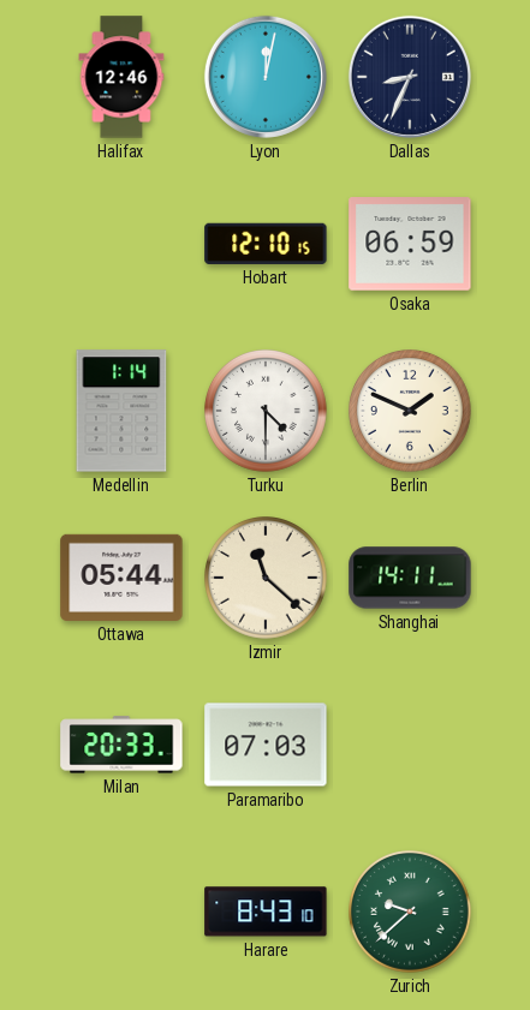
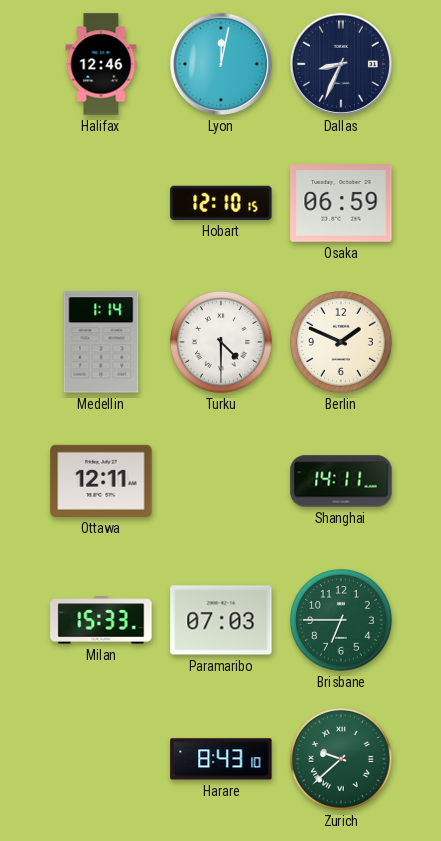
Ottawa: 05:44 -> 12:11 (101, 481)
Izmir: 11:22 -> none (267, 579)
Milan: 20:33 -> 15:33 (101, 620)
Brisbane: none -> 6:45 (342, 621)
